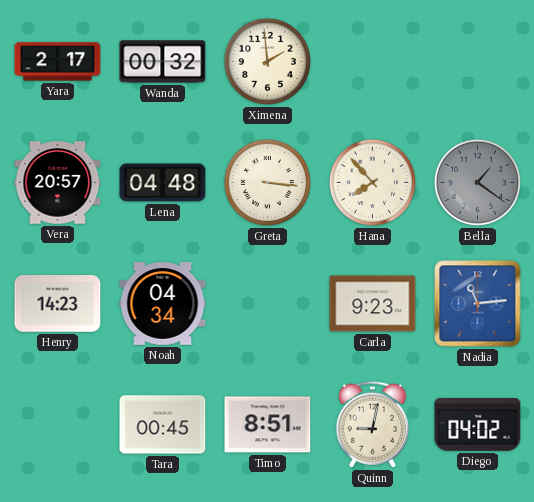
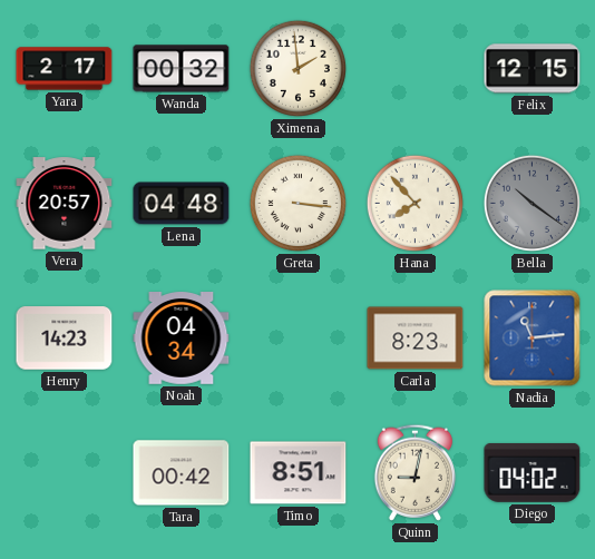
Felix: none -> 12:15 (533, 69)
Bella: 1:21 -> 10:21 (531, 203)
Carla: 9:23 -> 8:23 (416, 339)
Tara: 00:45 -> 00:42 (182, 473)
